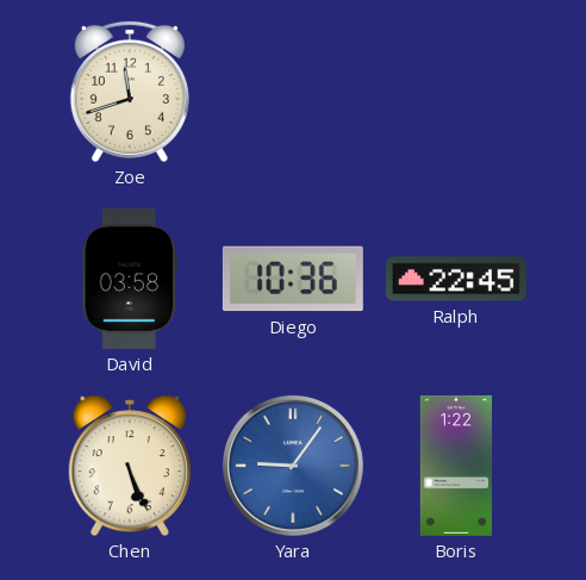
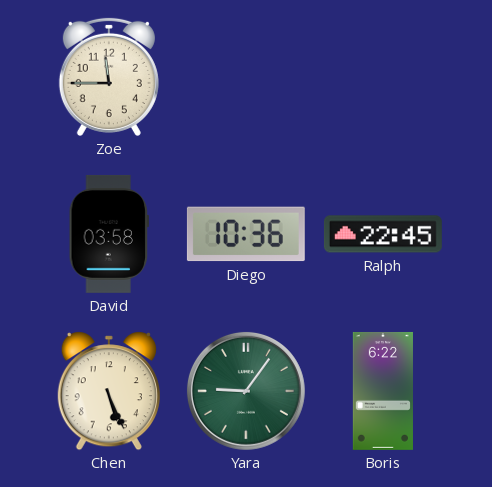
Zoe: 11:42 -> 11:45 (109, 77)
Yara dial: blue -> green (246, 391)
Boris: 1:22 -> 6:22 (383, 391)
